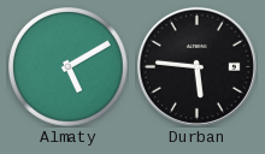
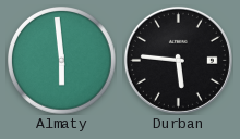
Almaty: 5:10 -> 5:59 (62, 61)
